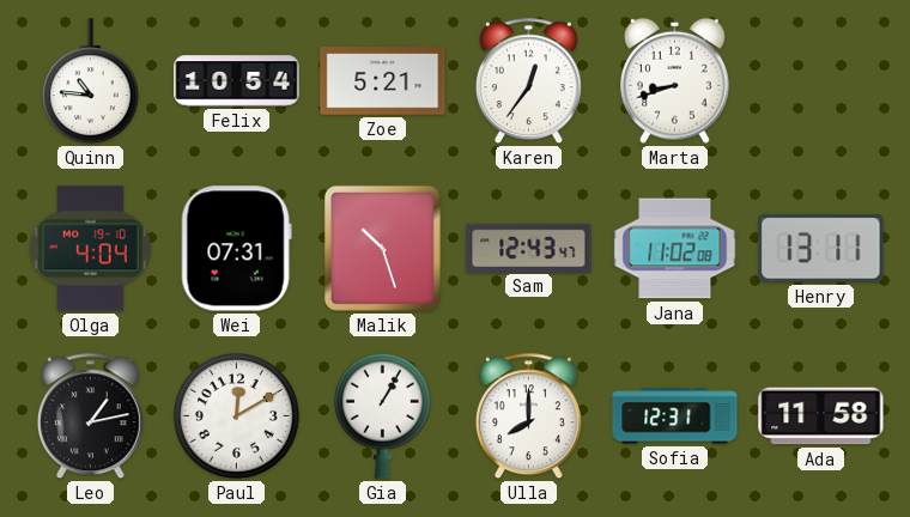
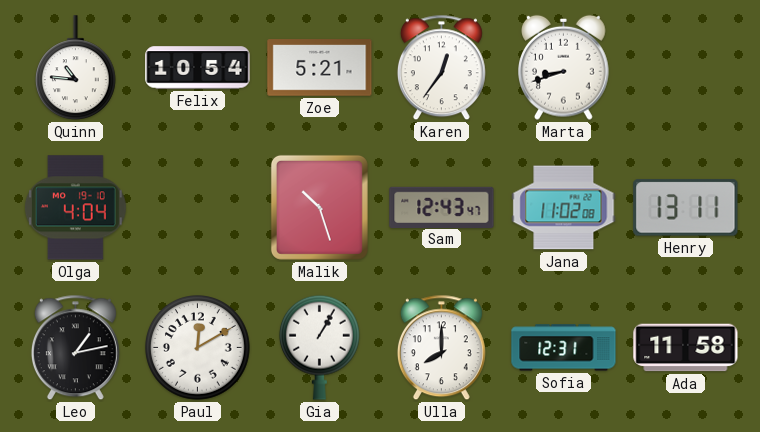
Wei: 07:31 -> none (236, 249)
